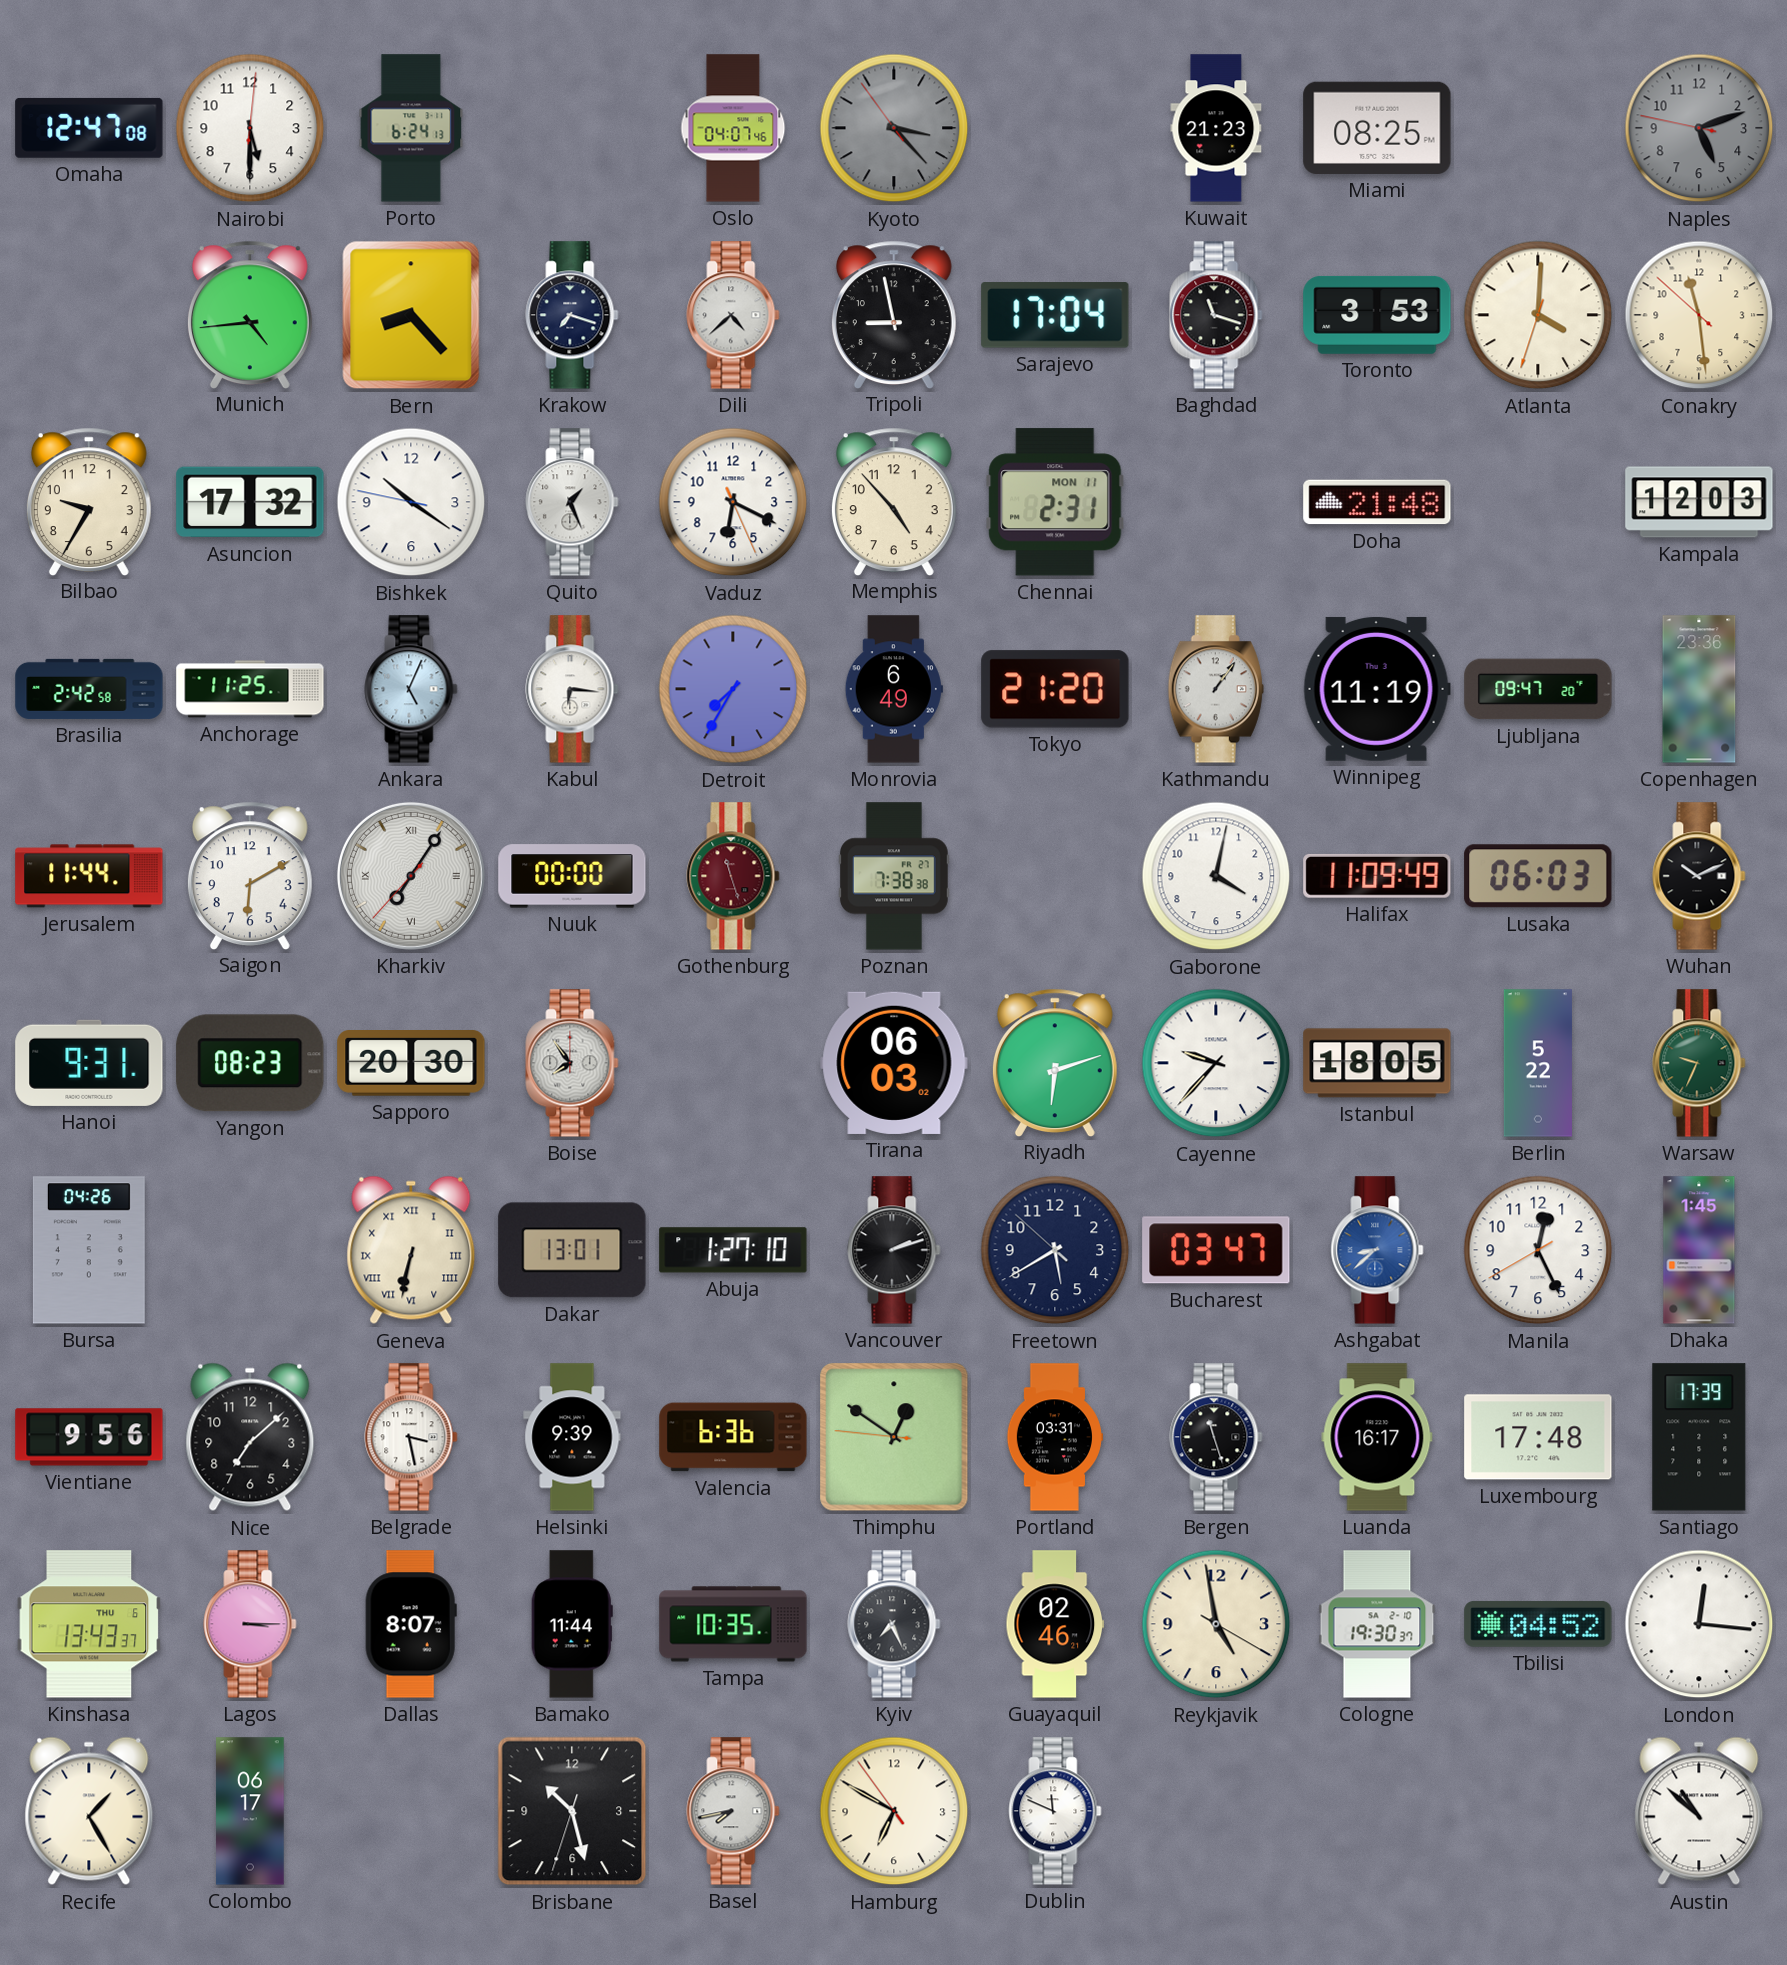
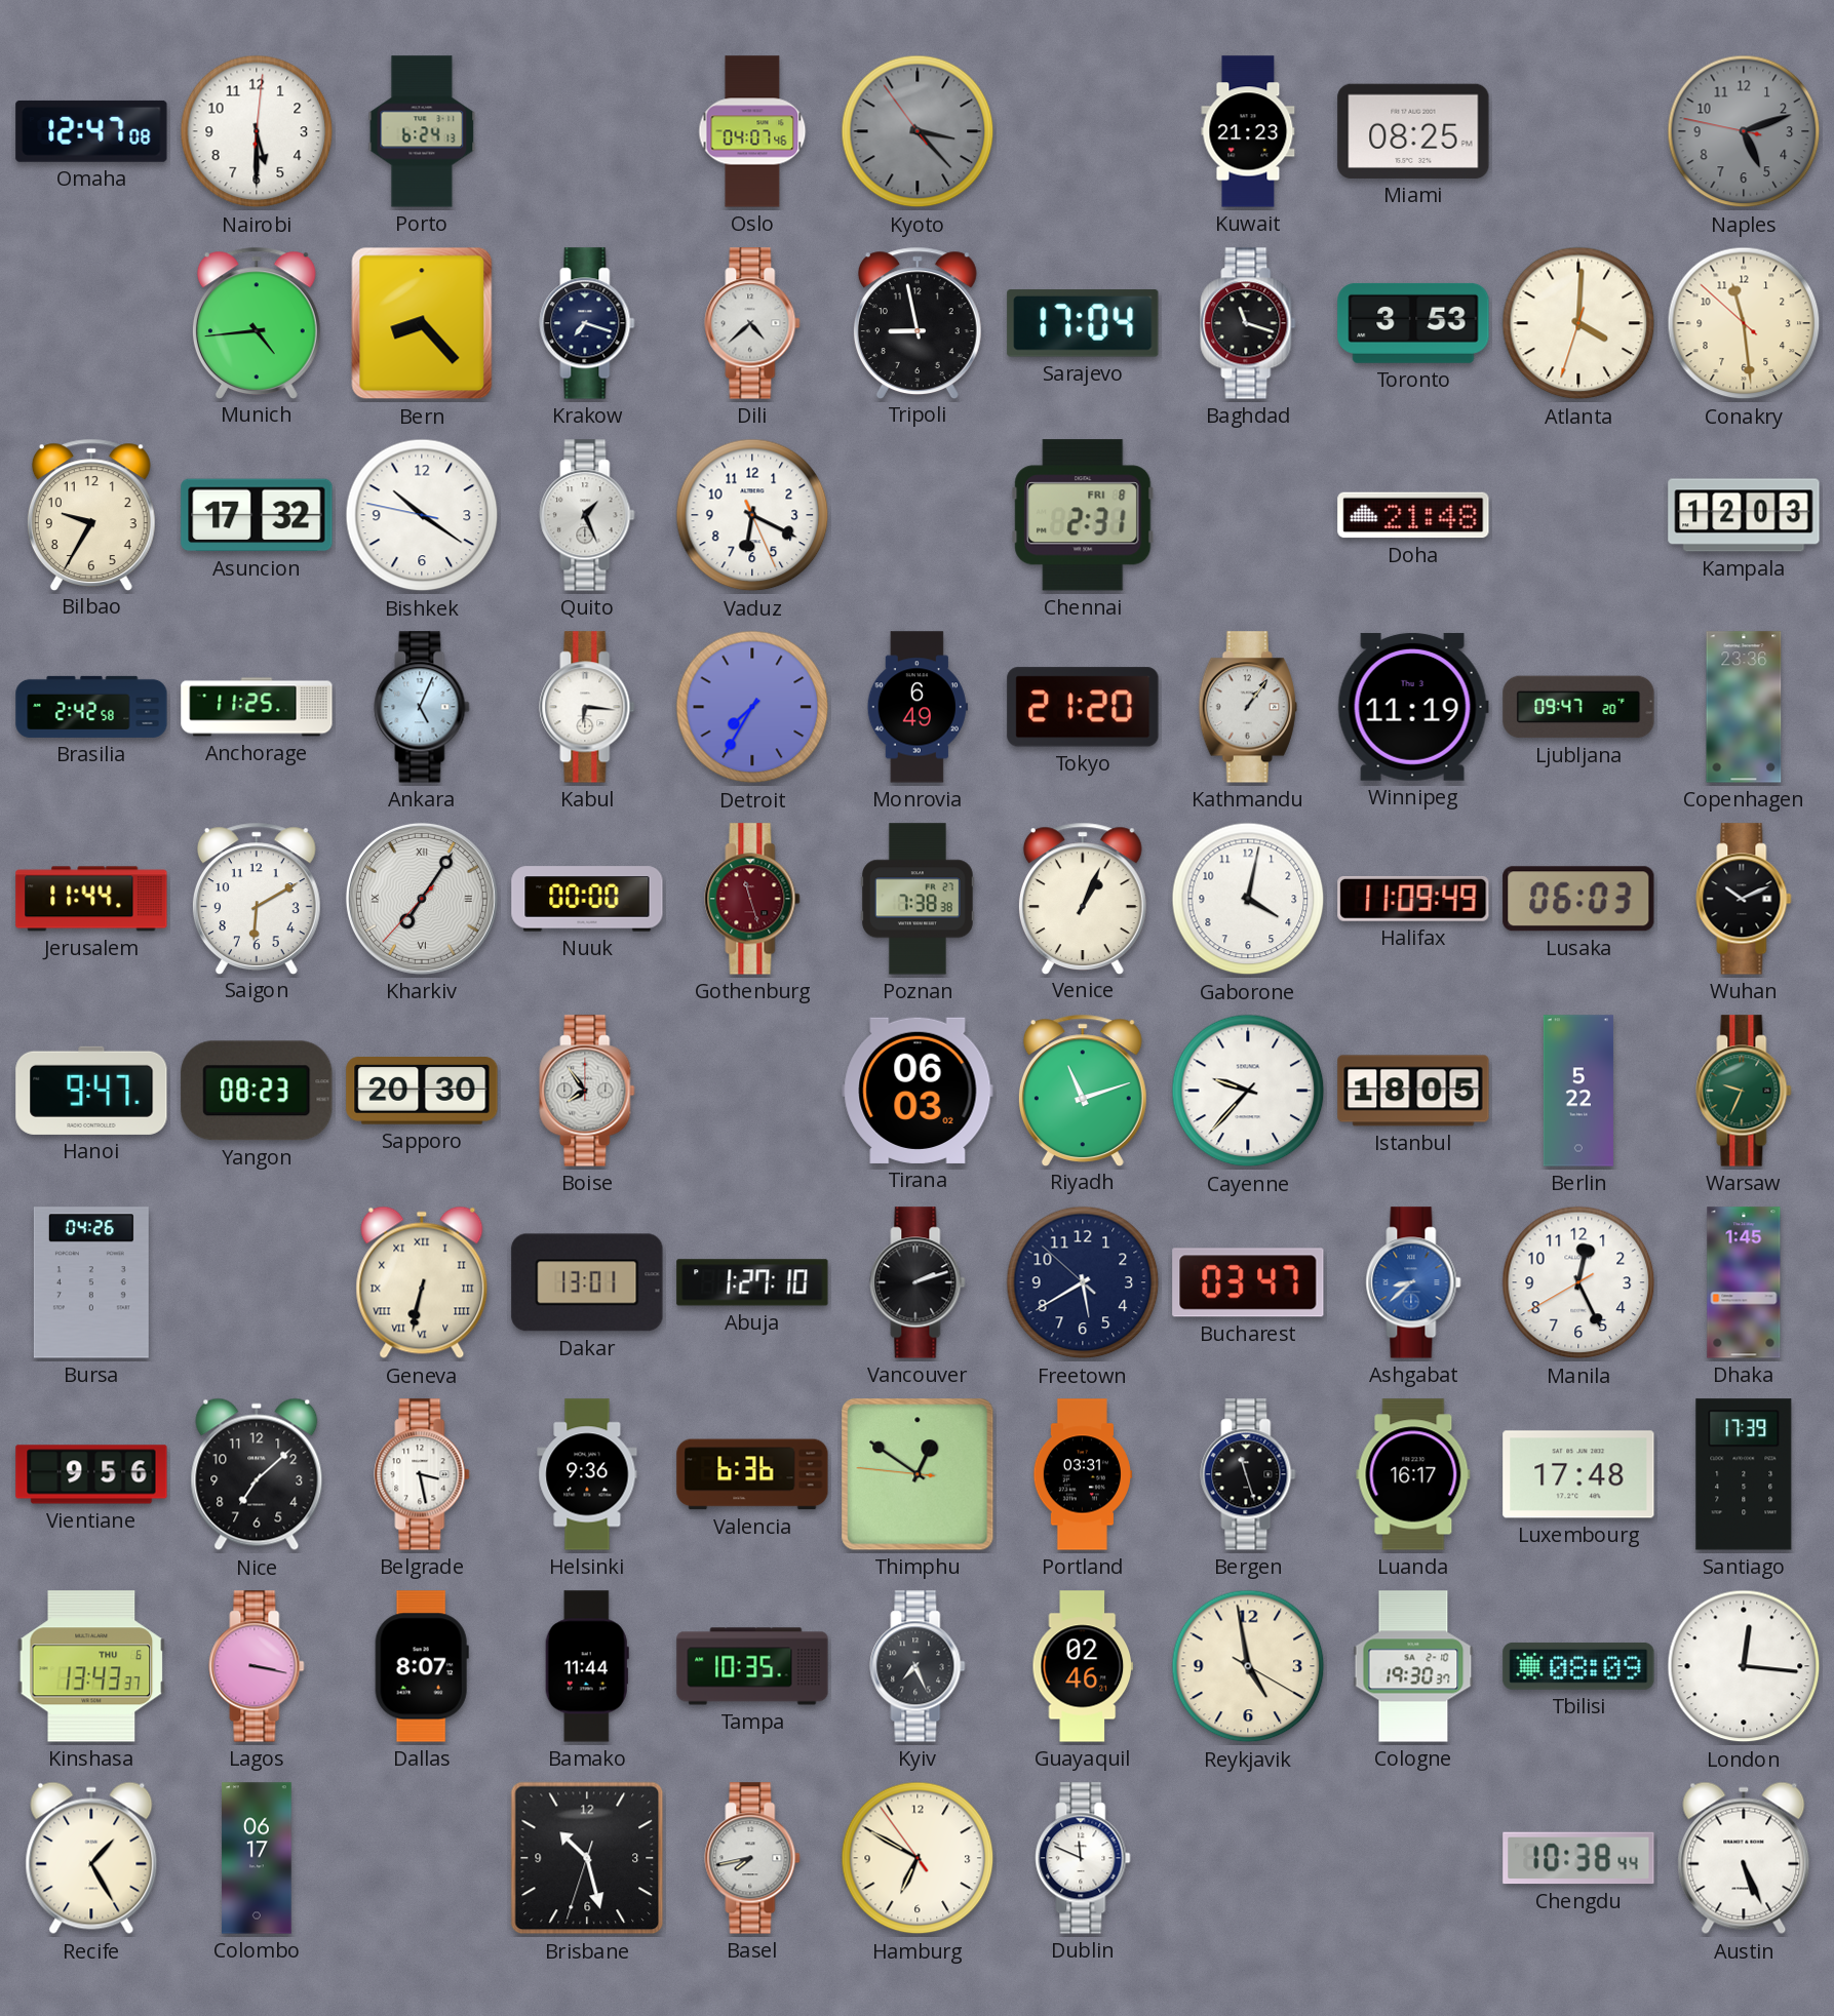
Memphis: 4:53 -> none (894, 501)
Chennai date: MON 11 -> FRI 8 (1083, 515)
Venice: none -> 1:04 (1083, 898)
Hanoi: 9:31 -> 9:47 (91, 1091)
Riyadh: 6:12 -> 11:12 (1083, 1090)
Helsinki: 9:39 -> 9:36 (587, 1474)
Lagos: 3:15 -> 3:17 (257, 1666)
Tbilisi: 04:52 -> 08:09 (1578, 1666)
Chengdu: none -> 10:38 (1578, 1858)
Austin: 10:52 -> 5:26 (1744, 1858)
